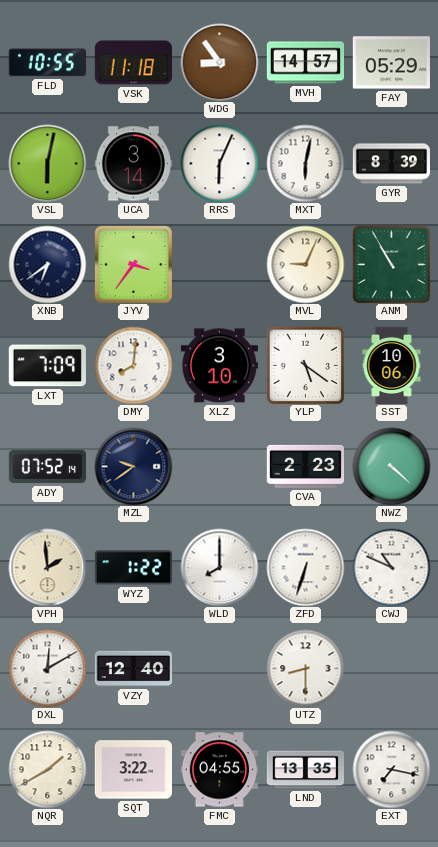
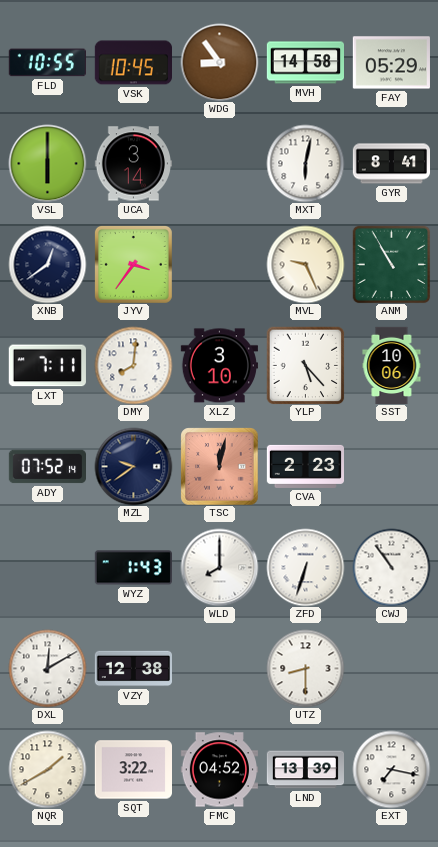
VSK: 11:18 -> 10:45 (133, 63)
MVH: 14:57 -> 14:58 (305, 63)
VSL: 6:02 -> 6:00 (47, 163)
RRS: 6:04 -> none (219, 163)
GYR: 8:39 -> 8:41 (391, 164)
XNB: 6:39 -> 12:39 (47, 264)
MVL: 9:04 -> 9:26 (305, 264)
LXT: 7:09 -> 7:11 (47, 366)
YLP: 5:21 -> 5:23 (305, 365)
TSC: none -> 12:02 (219, 466)
NWZ: 4:22 -> none (391, 466)
VPH: 1:59 -> none (47, 567)
WYZ: 1:22 -> 1:43 (133, 568)
CWJ: 10:49 -> 10:54 (391, 567)
VZY: 12:40 -> 12:38 (133, 669)
FMC: 04:55 -> 04:52 (219, 770)
LND: 13:35 -> 13:39 (305, 770)
